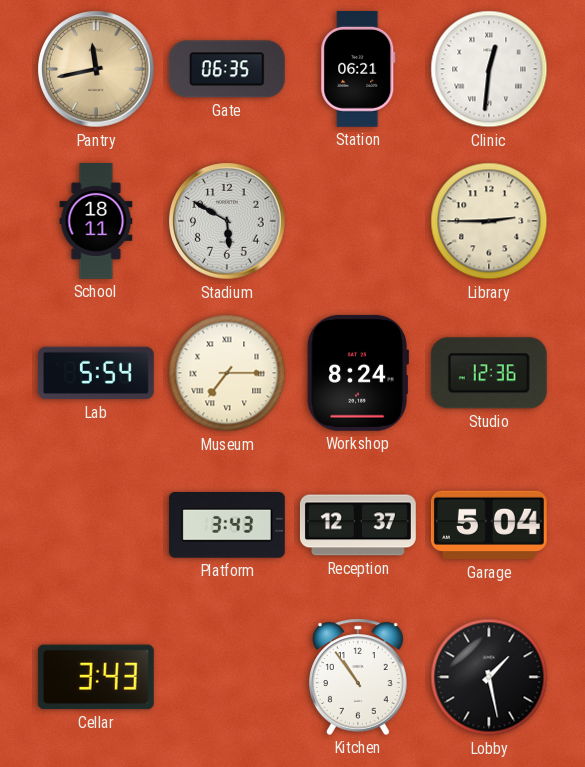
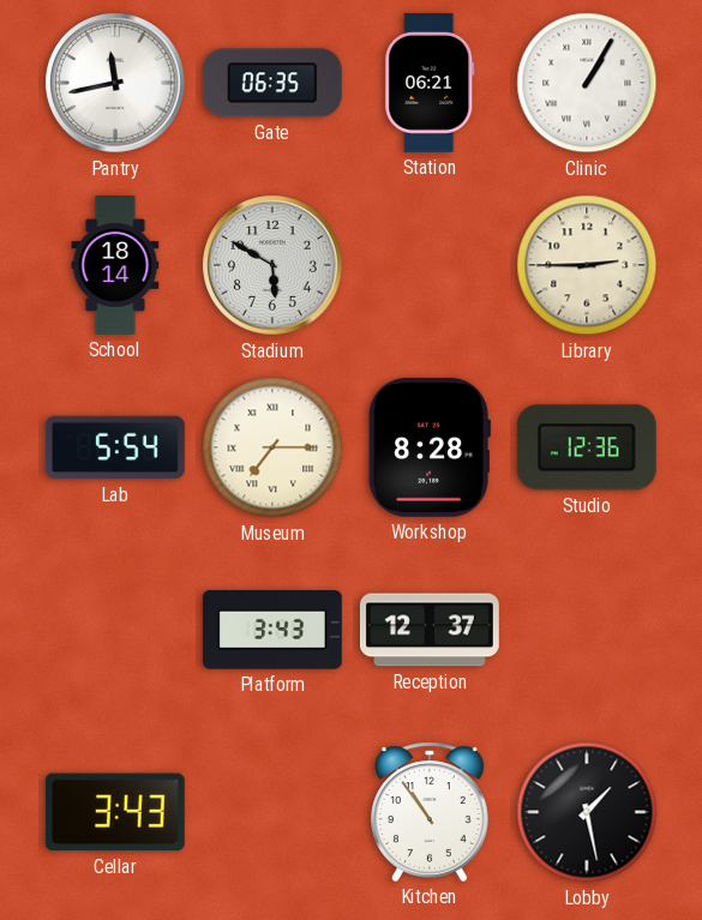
Pantry dial: champagne -> white (115, 83)
Clinic: 12:31 -> 1:05 (587, 83)
School: 18:11 -> 18:14 (115, 266)
Workshop: 8:24 -> 8:28 (430, 447)
Garage: 5:04 -> none (489, 525)
